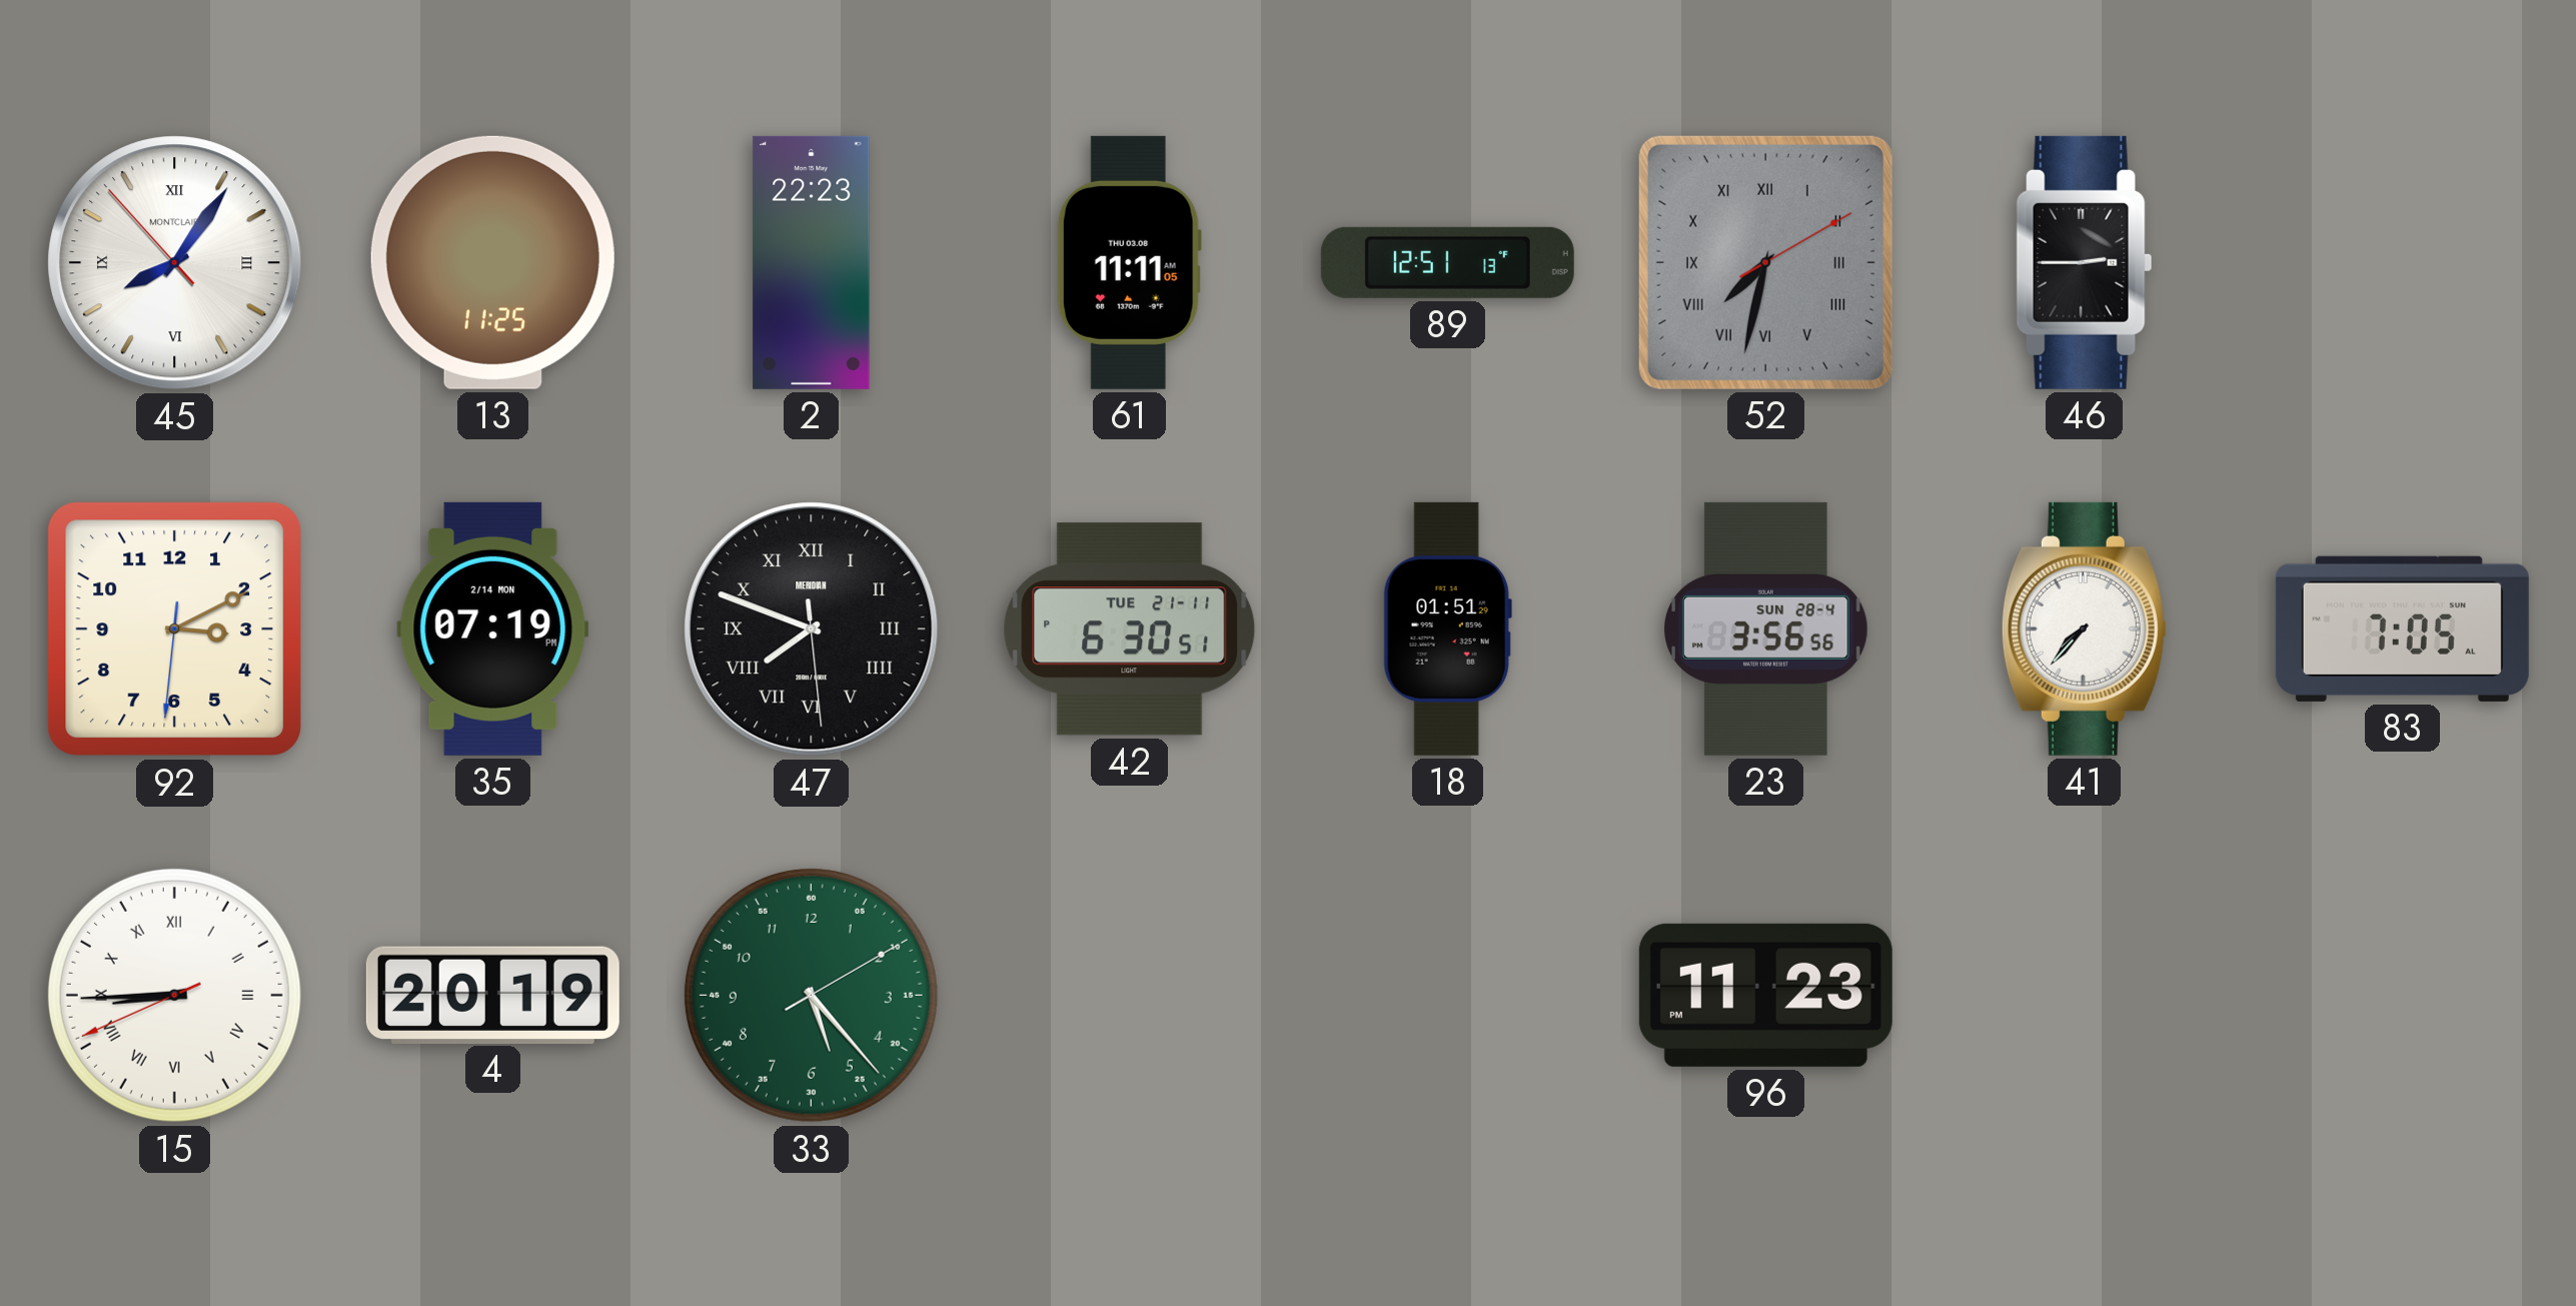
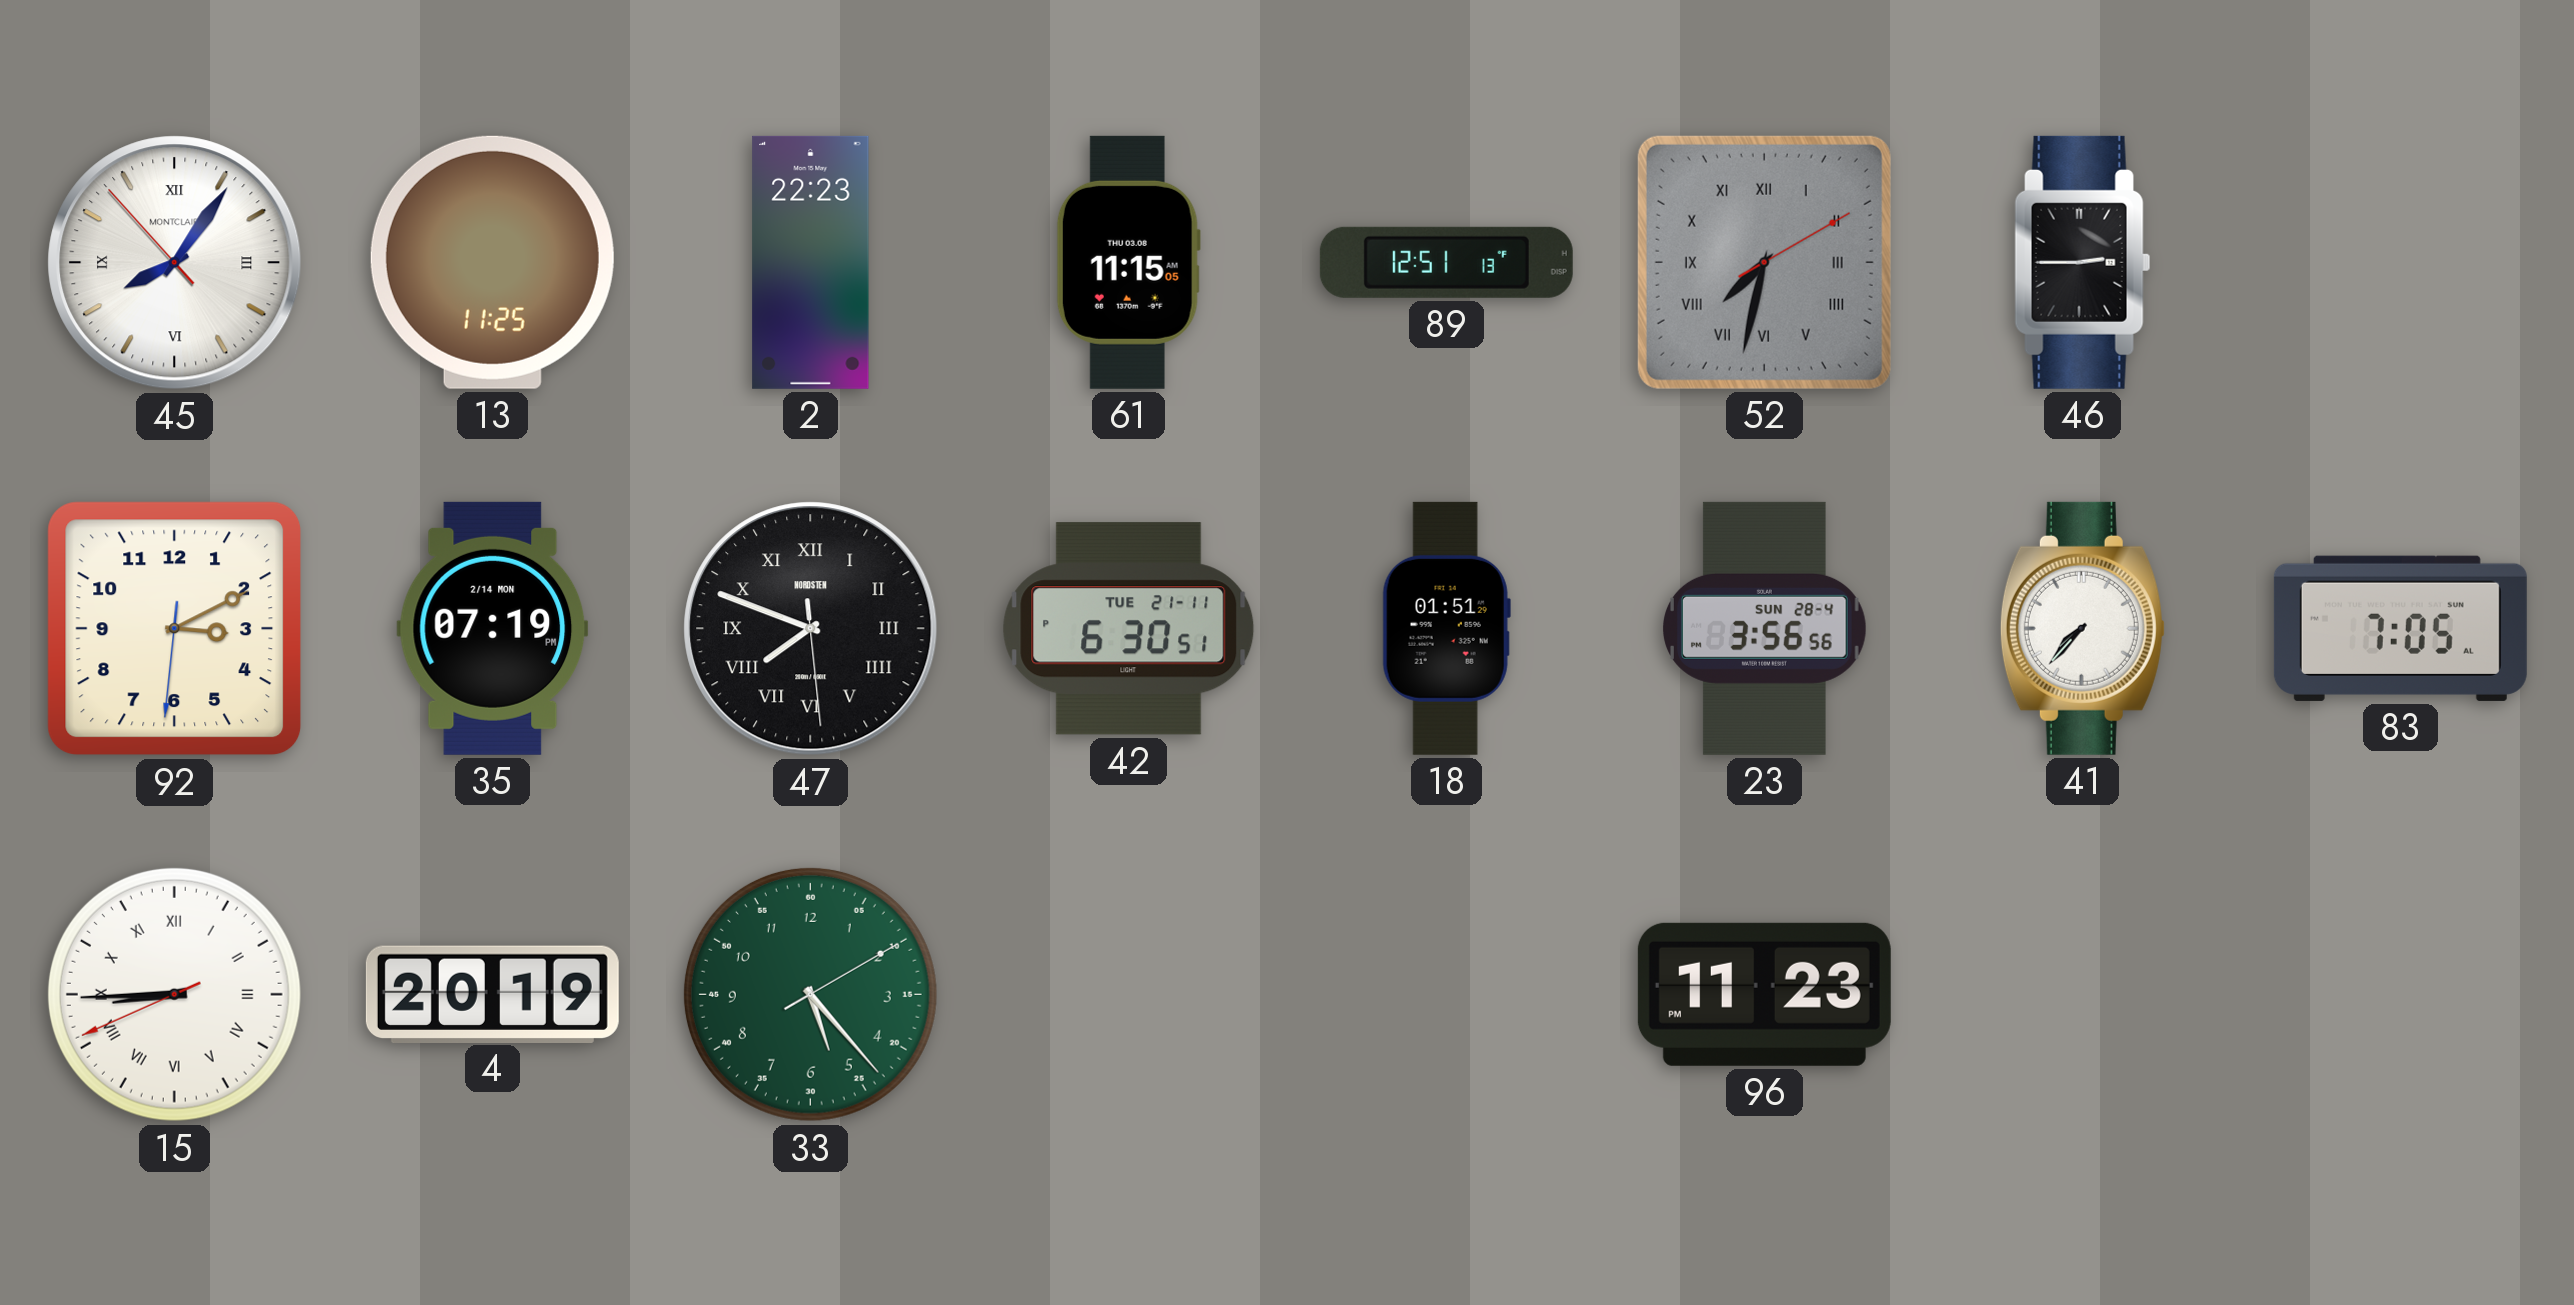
61: 11:11 -> 11:15 (1128, 262)
47 brand: MERIDIAN -> NORDSTEN (811, 629)
